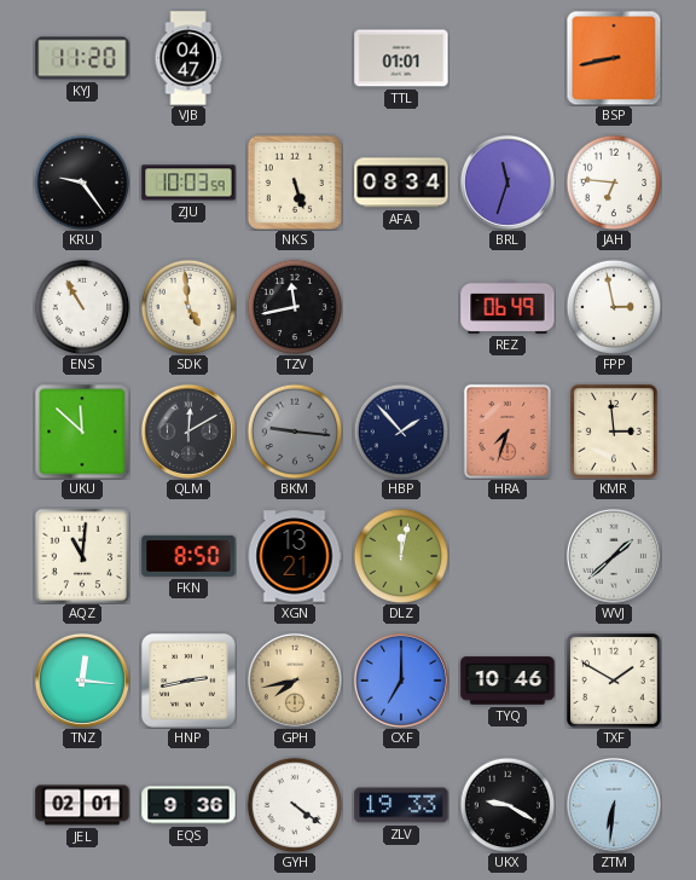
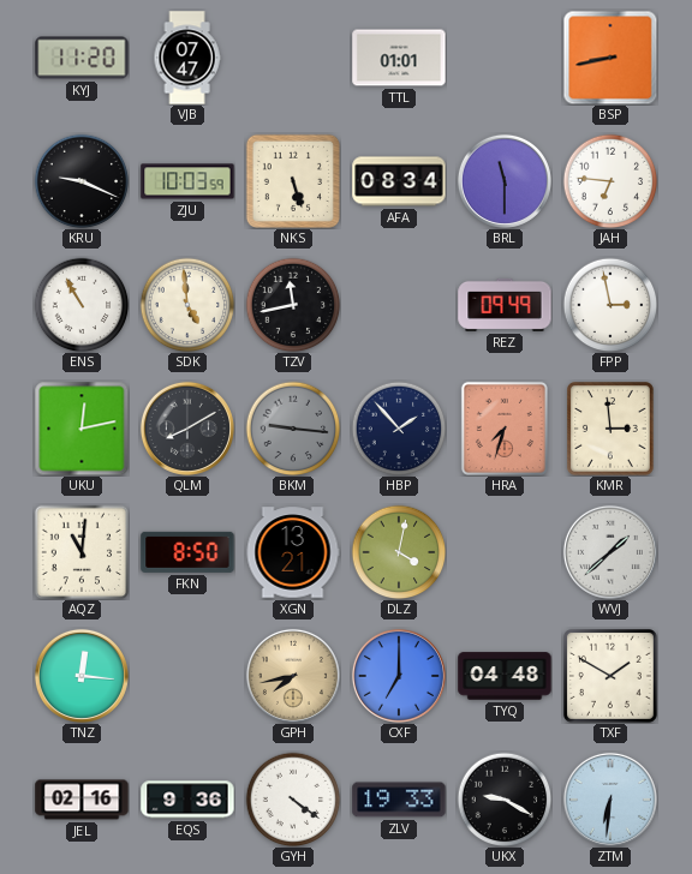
VJB: 04:47 -> 07:47 (187, 58)
KRU: 9:24 -> 9:19 (82, 181)
BRL: 11:33 -> 11:30 (505, 181)
REZ: 06:49 -> 09:49 (505, 305)
UKU: 11:52 -> 12:13 (82, 429)
QLM: 12:10 -> 8:10 (187, 429)
DLZ: 12:02 -> 4:02 (399, 552)
HNP: 2:43 -> none (188, 681)
TYQ: 10:46 -> 04:48 (505, 676)
JEL: 02:01 -> 02:16 (82, 800)
